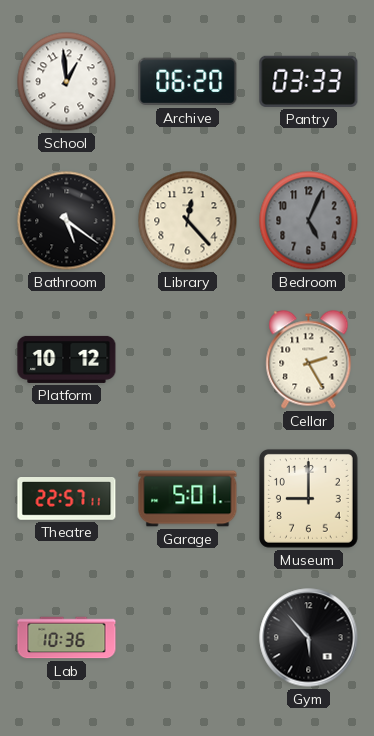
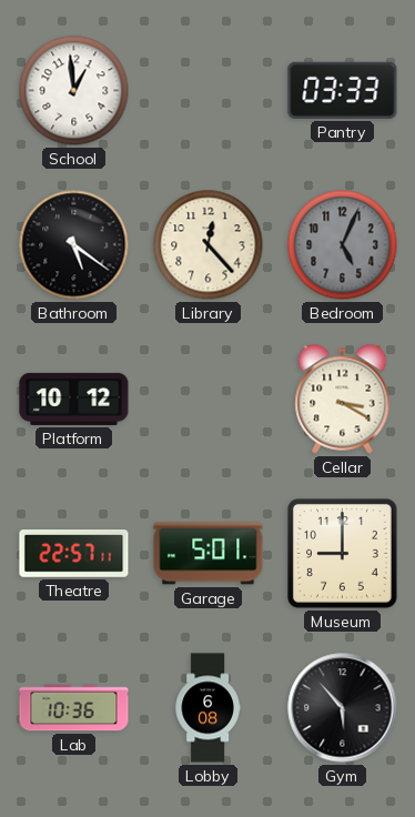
Archive: 06:20 -> none (188, 82)
Cellar: 2:25 -> 3:20 (343, 400)
Lobby: none -> 6:08 (207, 708)
